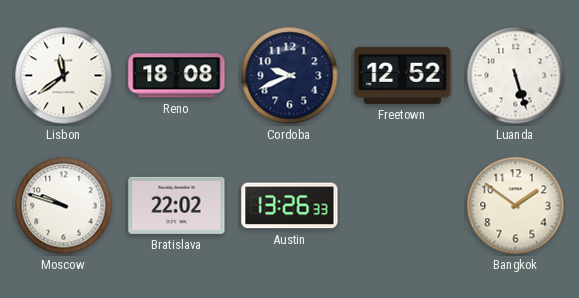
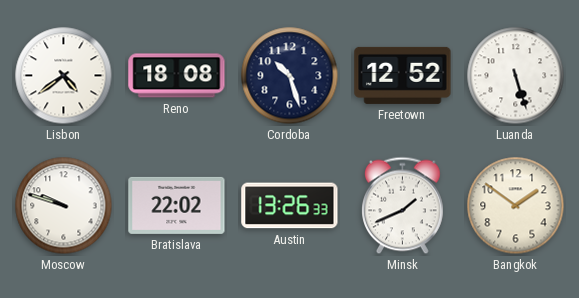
Lisbon: 11:39 -> 4:39 (64, 76)
Cordoba: 9:41 -> 10:27 (290, 76)
Minsk: none -> 1:41 (403, 206)
